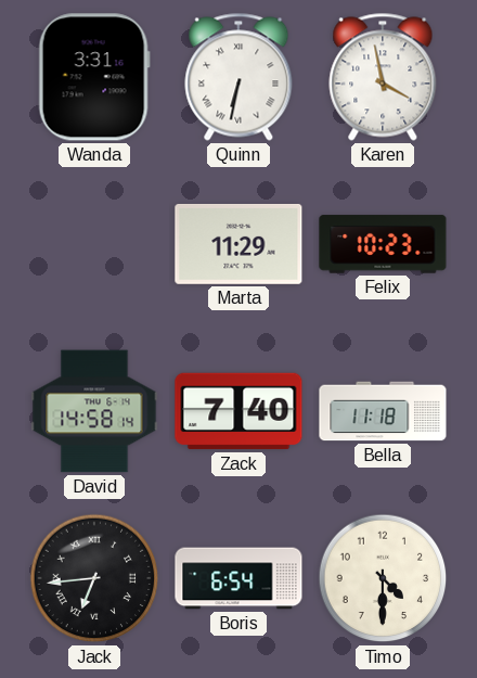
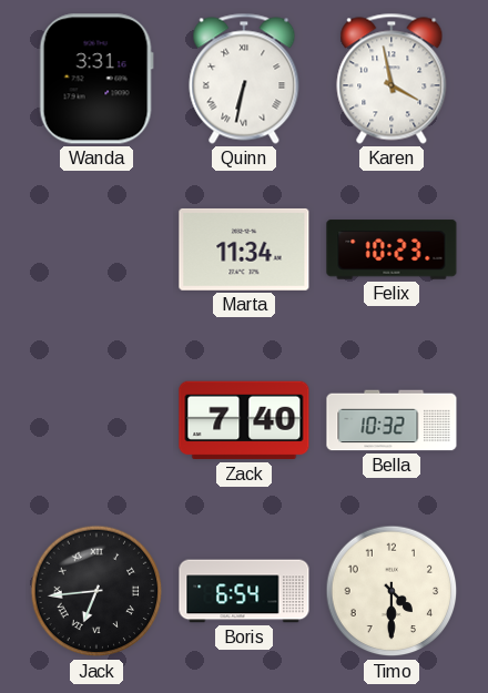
Marta: 11:29 -> 11:34 (244, 249)
David: 14:58 -> none (94, 411)
Bella: 11:18 -> 10:32 (392, 420)
